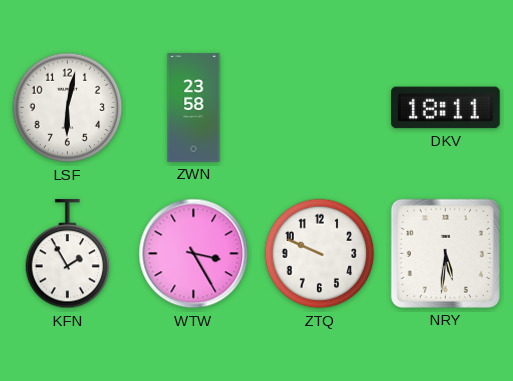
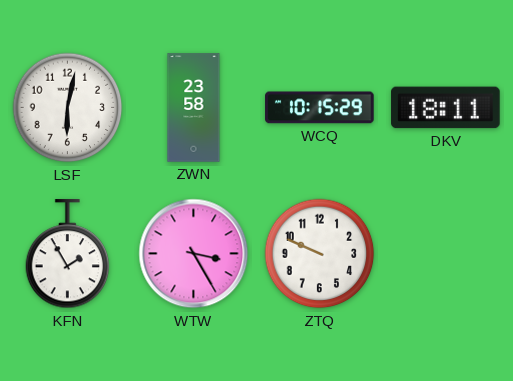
WCQ: none -> 10:15 (320, 108)
NRY: 5:31 -> none (445, 253)
